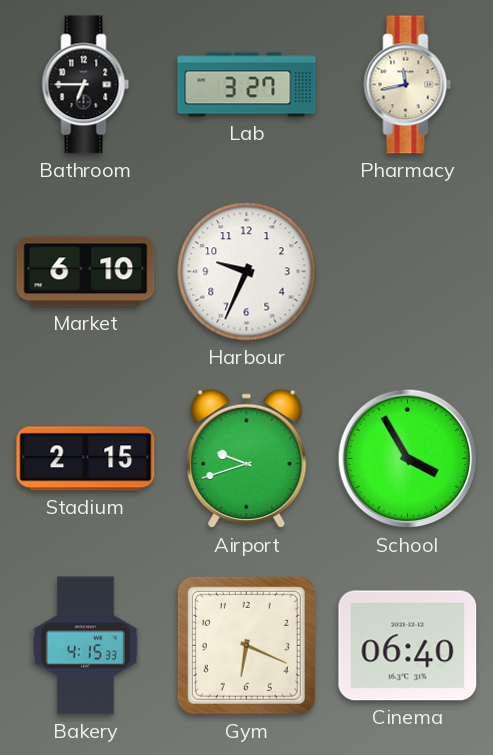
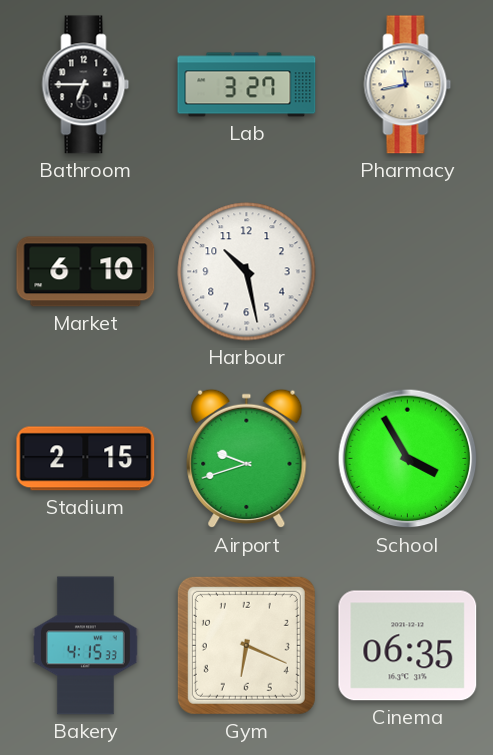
Harbour: 9:34 -> 10:28 (247, 272)
Cinema: 06:40 -> 06:35 (408, 646)
